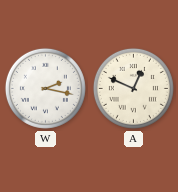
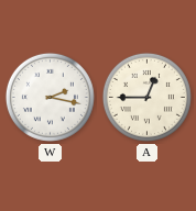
A: 12:49 -> 12:45 (146, 97)
